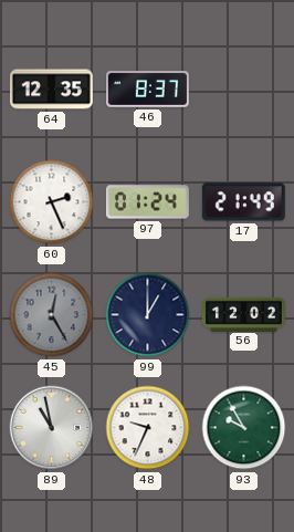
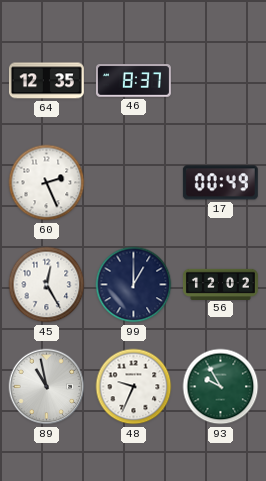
97: 01:24 -> none (147, 202)
17: 21:49 -> 00:49 (220, 183)
45 dial: grey -> white (47, 285)
